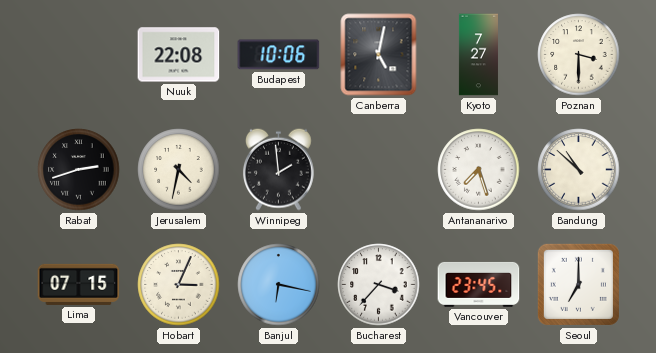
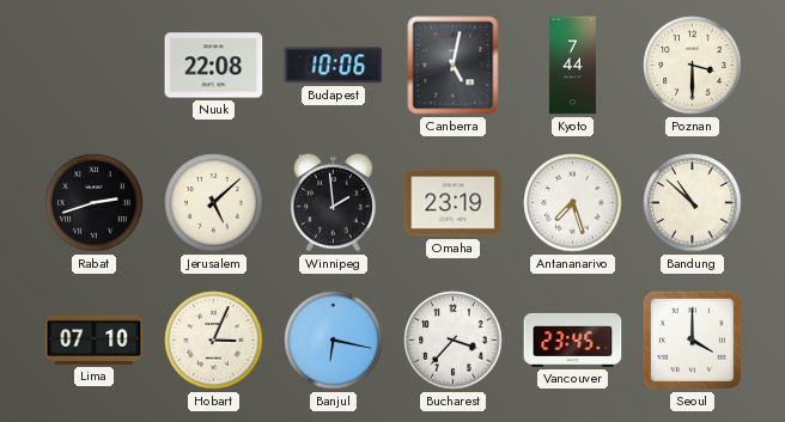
Kyoto: 7:27 -> 7:44 (572, 66)
Jerusalem: 4:32 -> 5:08 (214, 203)
Omaha: none -> 23:19 (454, 203)
Lima: 07:15 -> 07:10 (95, 340)
Seoul: 7:00 -> 4:00 (692, 340)
